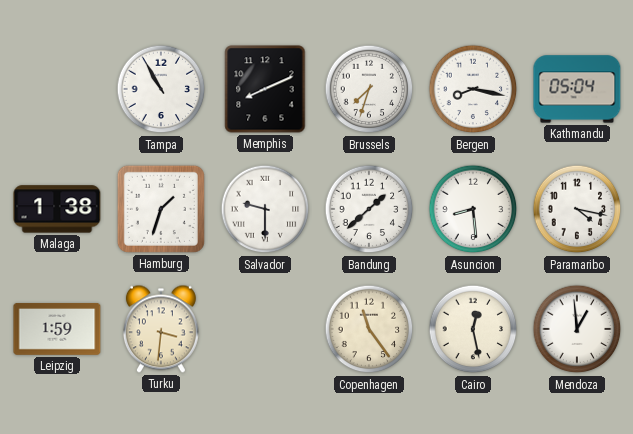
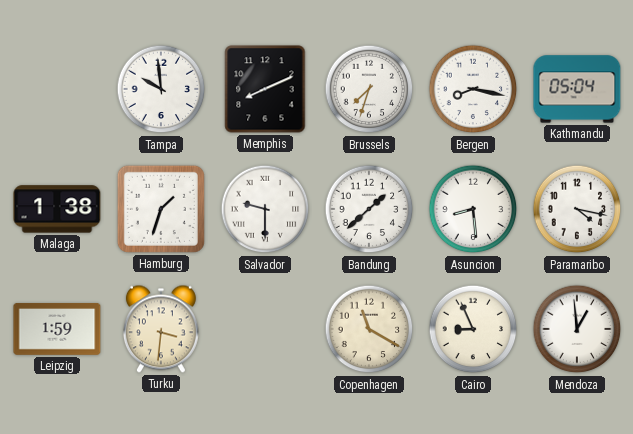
Tampa: 10:55 -> 9:59 (161, 89)
Copenhagen: 11:24 -> 11:20 (369, 329)
Cairo: 12:28 -> 8:56 (473, 329)
